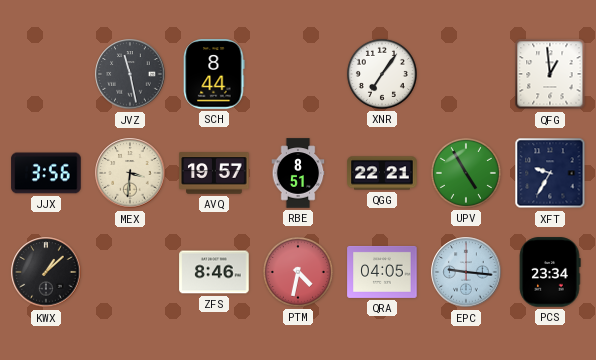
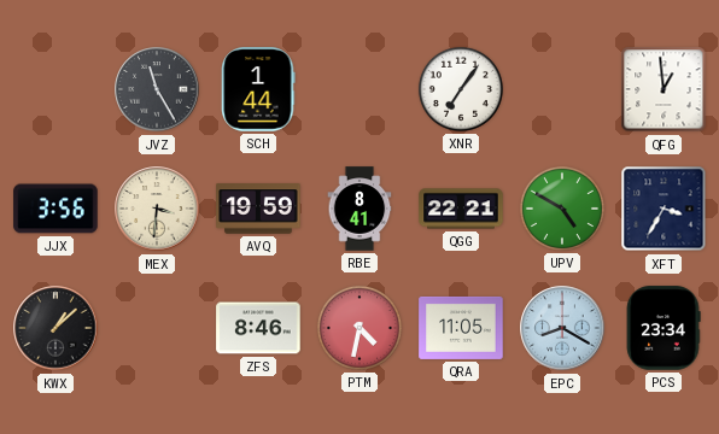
JVZ: 11:28 -> 11:25 (157, 89)
SCH: 8:44 -> 1:44 (258, 89)
AVQ: 19:57 -> 19:59 (258, 209)
RBE: 8:51 -> 8:41 (359, 209)
UPV: 4:55 -> 4:50 (562, 209)
XFT: 9:35 -> 3:35 (664, 209)
QRA: 04:05 -> 11:05 (461, 328)
EPC: 9:16 -> 8:20 (562, 328)
